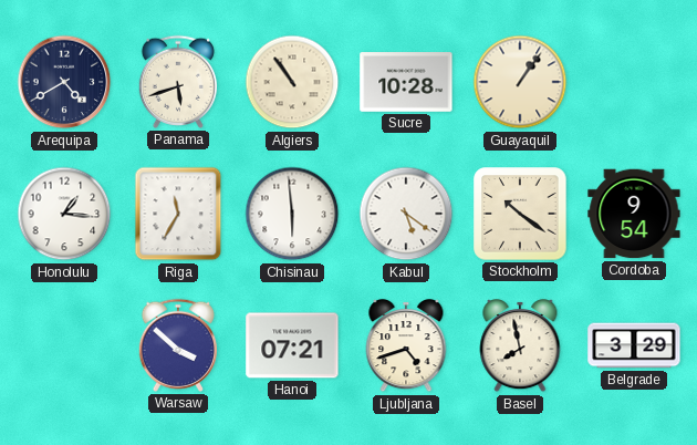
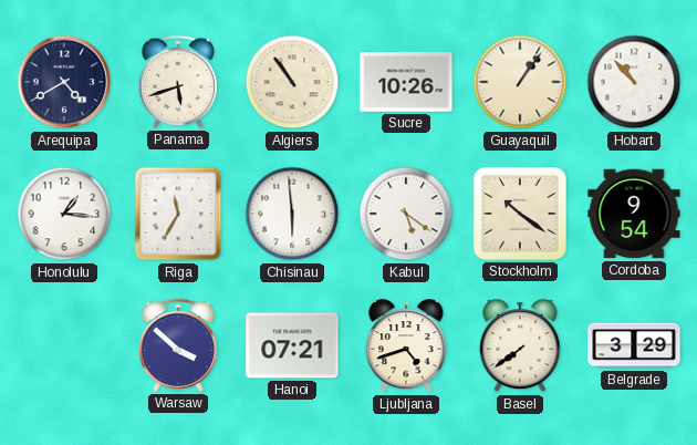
Sucre: 10:28 -> 10:26 (406, 82)
Hobart: none -> 10:53 (634, 82)
Basel: 7:58 -> 7:39 (520, 346)
